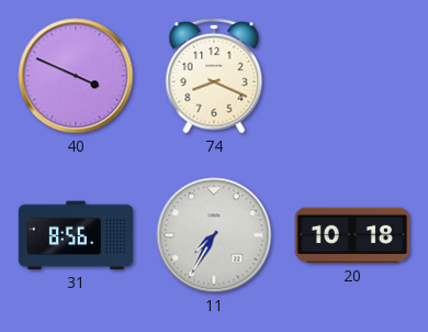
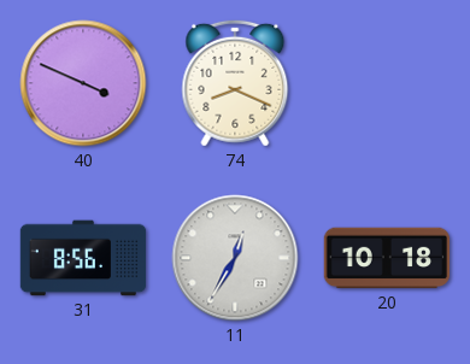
11: 7:35 -> 12:35 (235, 258)
